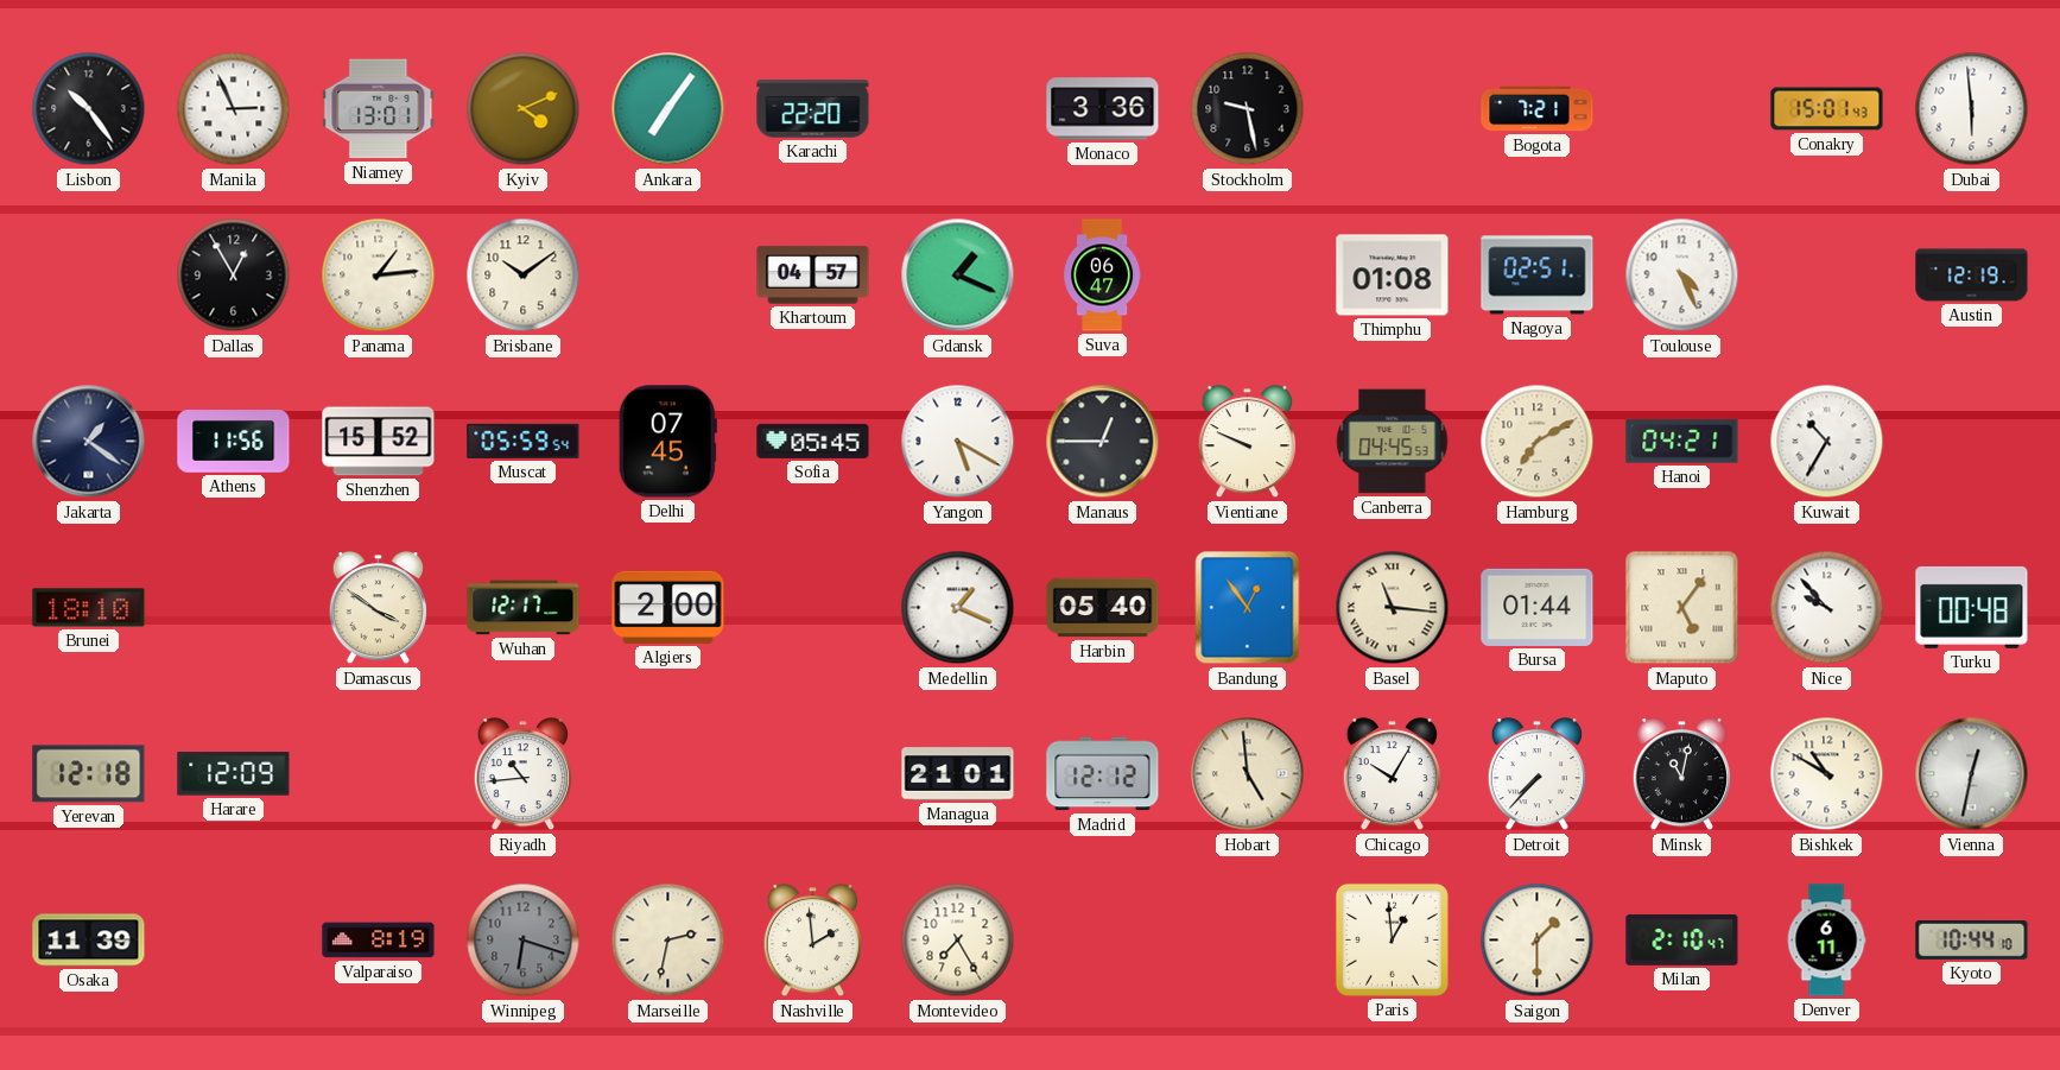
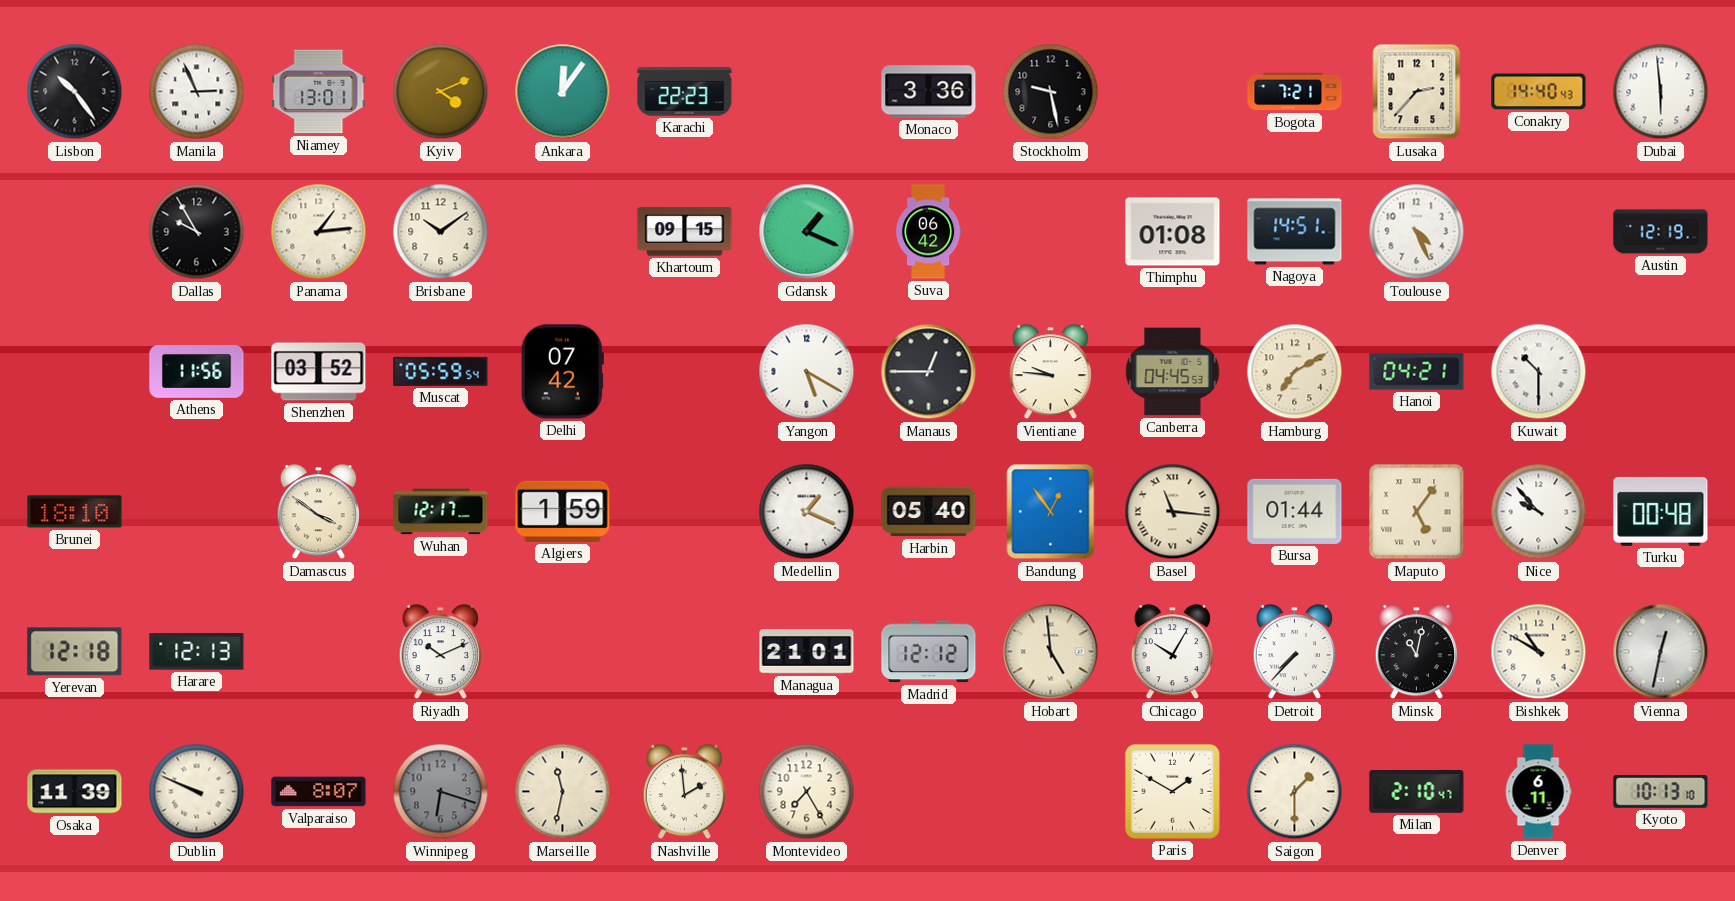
Ankara: 7:06 -> 12:06 (563, 92)
Karachi: 22:20 -> 22:23 (685, 92)
Lusaka: none -> 2:37 (1417, 92)
Conakry: 15:01 -> 14:40 (1539, 92)
Dallas: 12:55 -> 9:55 (197, 232)
Khartoum: 04:57 -> 09:15 (685, 232)
Suva: 06:47 -> 06:42 (929, 232)
Nagoya: 02:51 -> 14:51 (1295, 232)
Jakarta: 1:21 -> none (89, 442)
Shenzhen: 15:52 -> 03:52 (319, 372)
Delhi: 07:45 -> 07:42 (562, 372)
Sofia: 05:45 -> none (813, 441)
Vientiane: 9:49 -> 9:46 (1050, 372)
Kuwait: 10:35 -> 10:30 (1539, 372)
Algiers: 2:00 -> 1:59 (563, 511)
Harare: 12:09 -> 12:13 (197, 652)
Riyadh: 10:44 -> 10:11 (440, 652)
Dublin: none -> 9:49 (197, 792)
Valparaiso: 8:19 -> 8:07 (319, 792)
Marseille: 2:32 -> 11:32 (563, 792)
Paris: 12:59 -> 1:50 (1172, 791)
Kyoto: 10:44 -> 10:13 (1661, 792)
